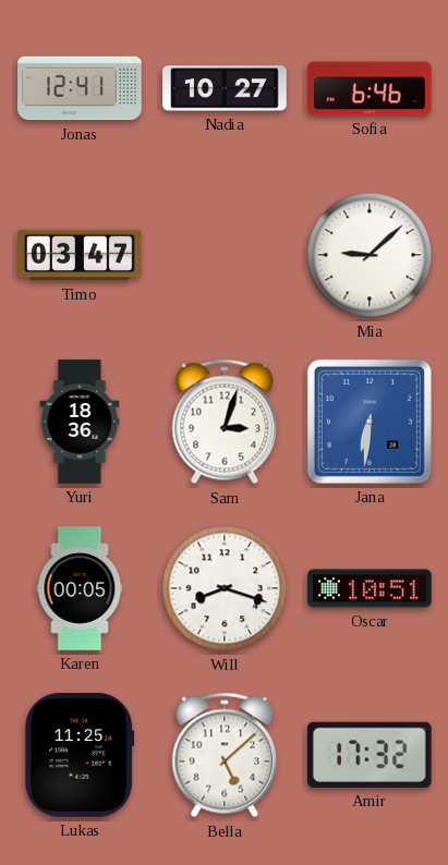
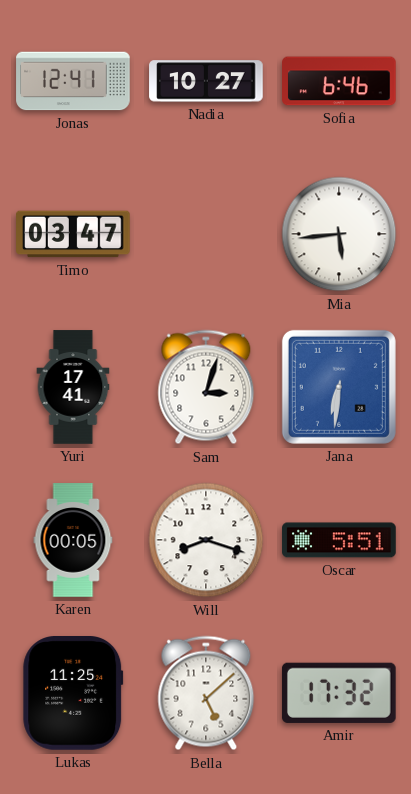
Mia: 9:08 -> 5:44 (339, 234)
Yuri: 18:36 -> 17:41 (73, 387)
Oscar: 10:51 -> 5:51 (339, 540)
